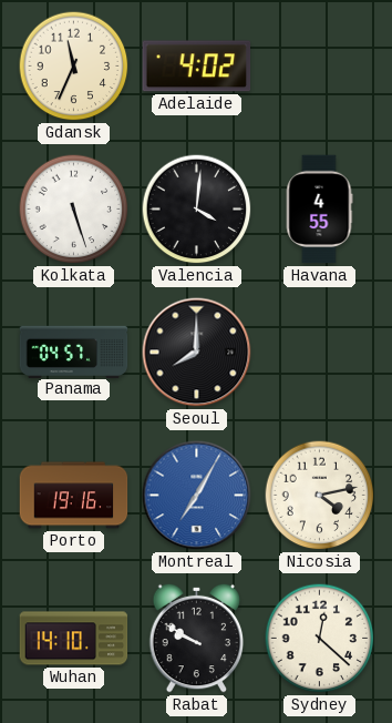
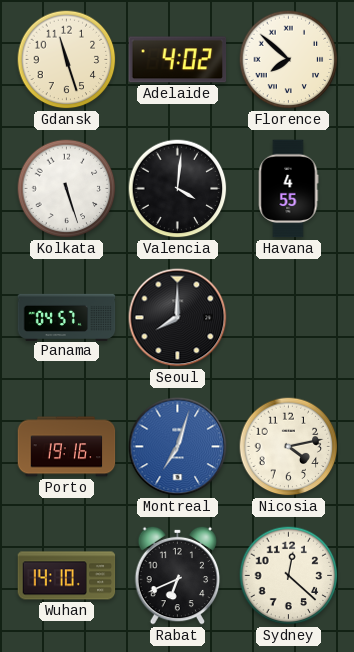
Gdansk: 11:34 -> 11:27 (67, 60)
Florence: none -> 7:52 (289, 60)
Montreal: 7:05 -> 7:03 (178, 447)
Rabat: 9:50 -> 6:41 (178, 575)
